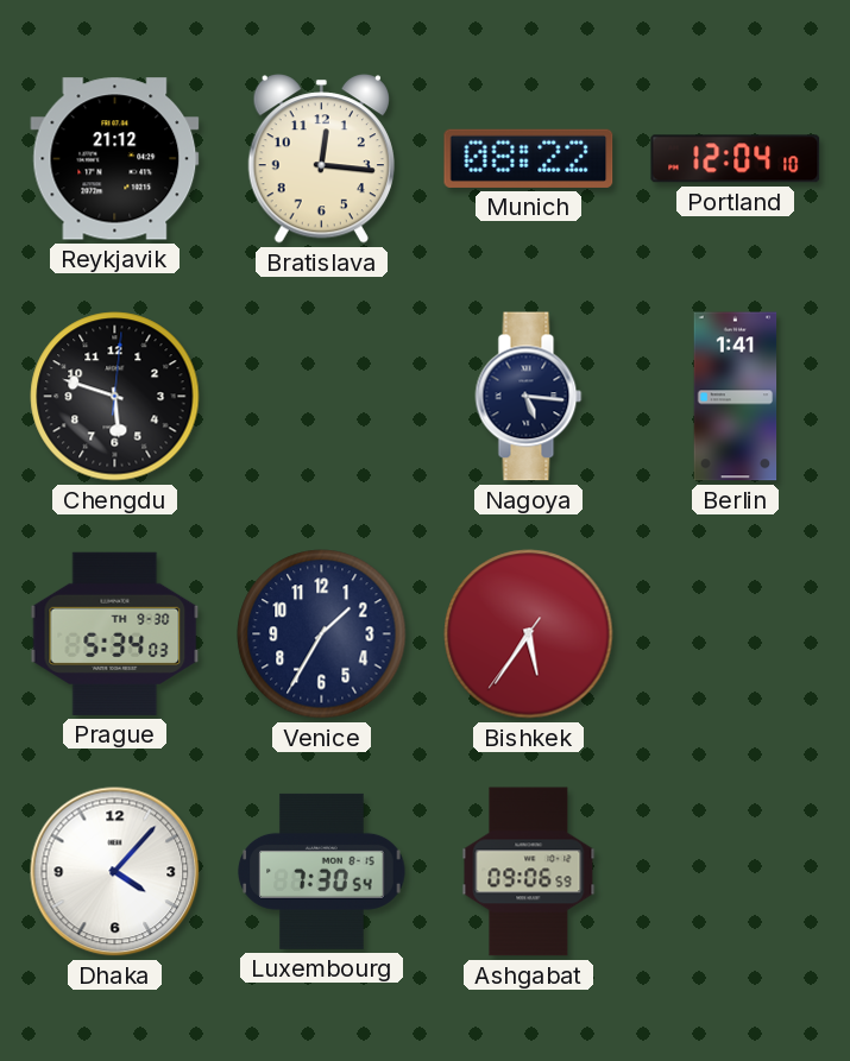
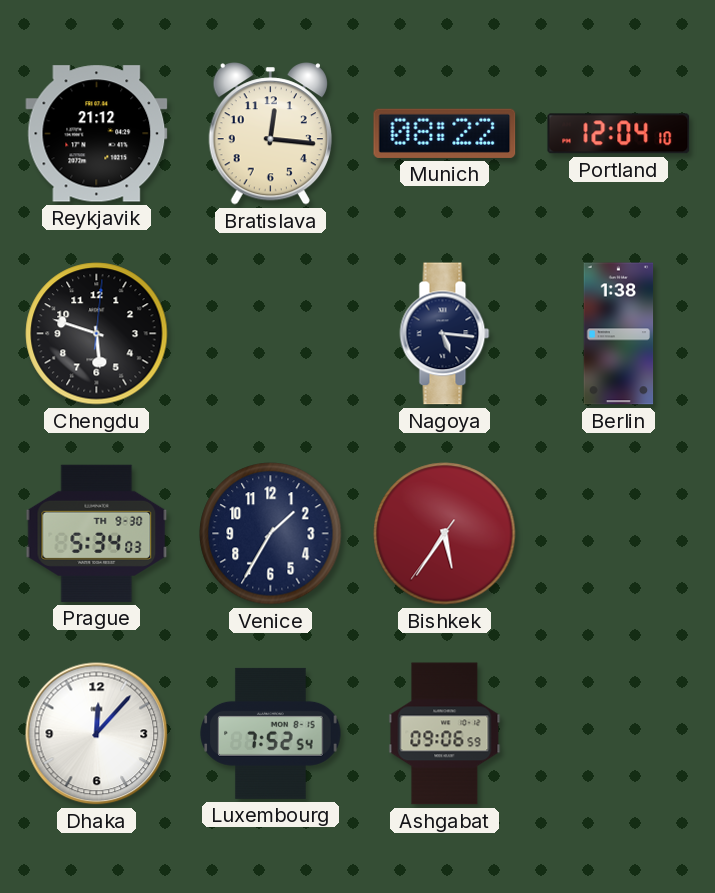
Berlin: 1:41 -> 1:38 (619, 334)
Dhaka: 4:07 -> 12:07 (97, 734)
Luxembourg: 7:30 -> 7:52 (271, 733)
